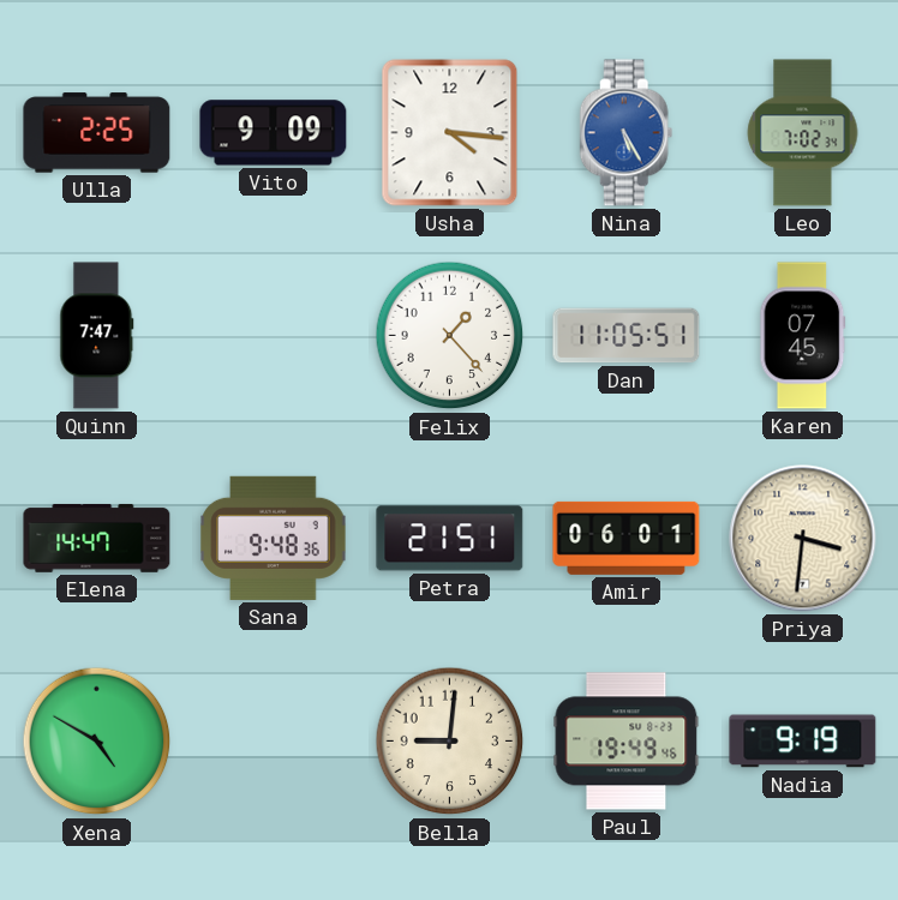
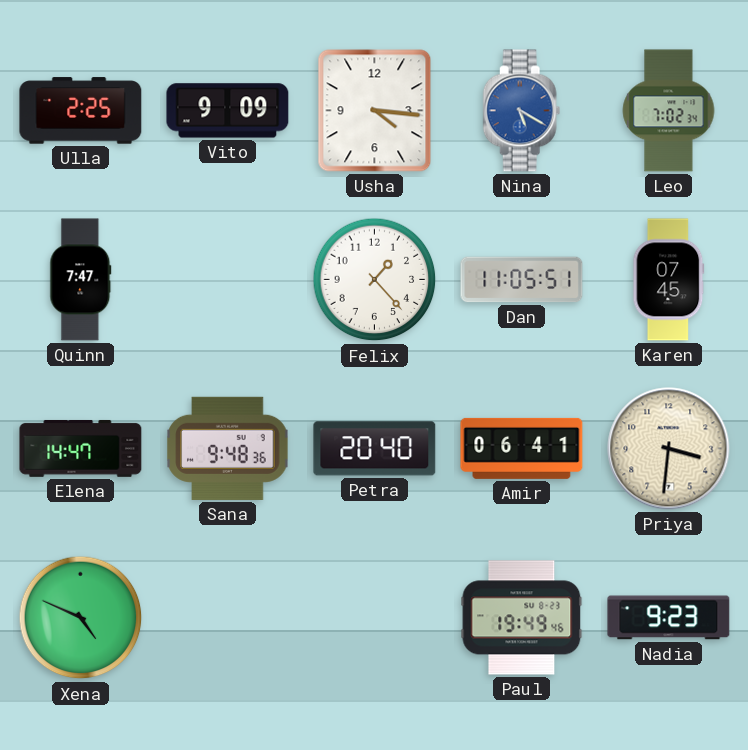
Nina: 5:25 -> 5:20 (522, 111)
Petra: 21:51 -> 20:40 (375, 449)
Amir: 06:01 -> 06:41 (522, 448)
Xena: 4:50 -> 4:49 (81, 618)
Bella: 9:01 -> none (450, 742)
Nadia: 9:19 -> 9:23 (669, 618)
